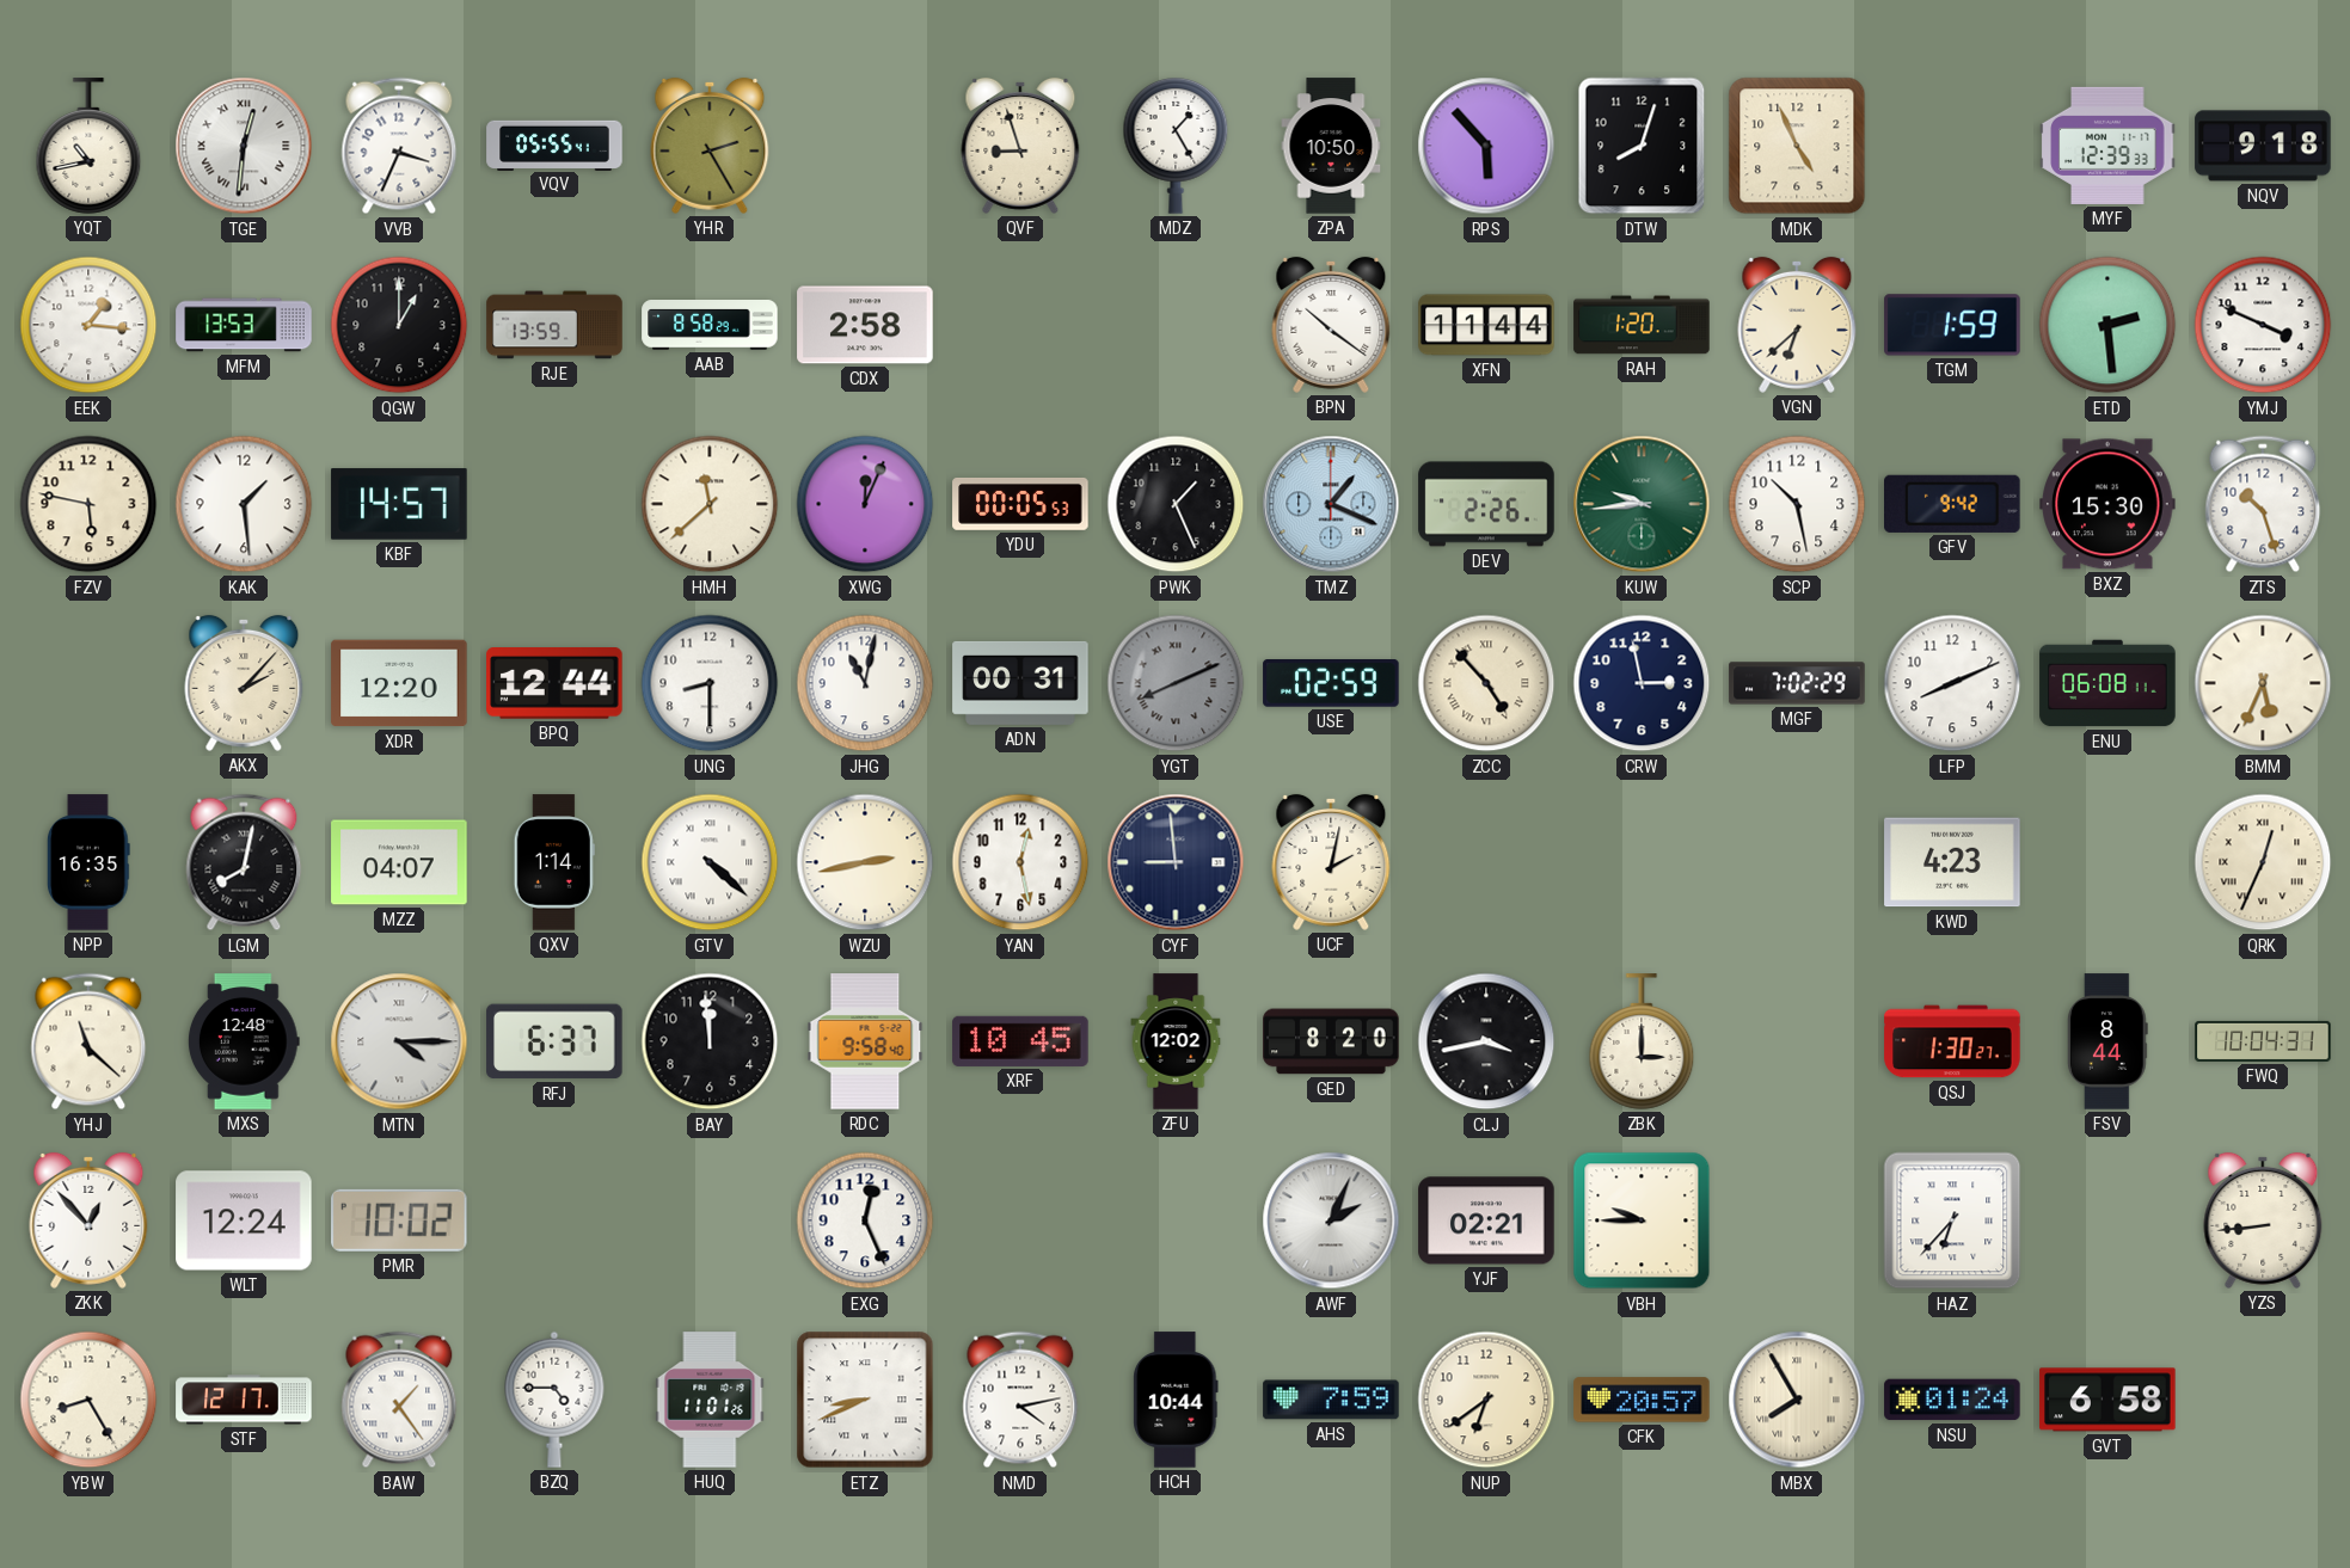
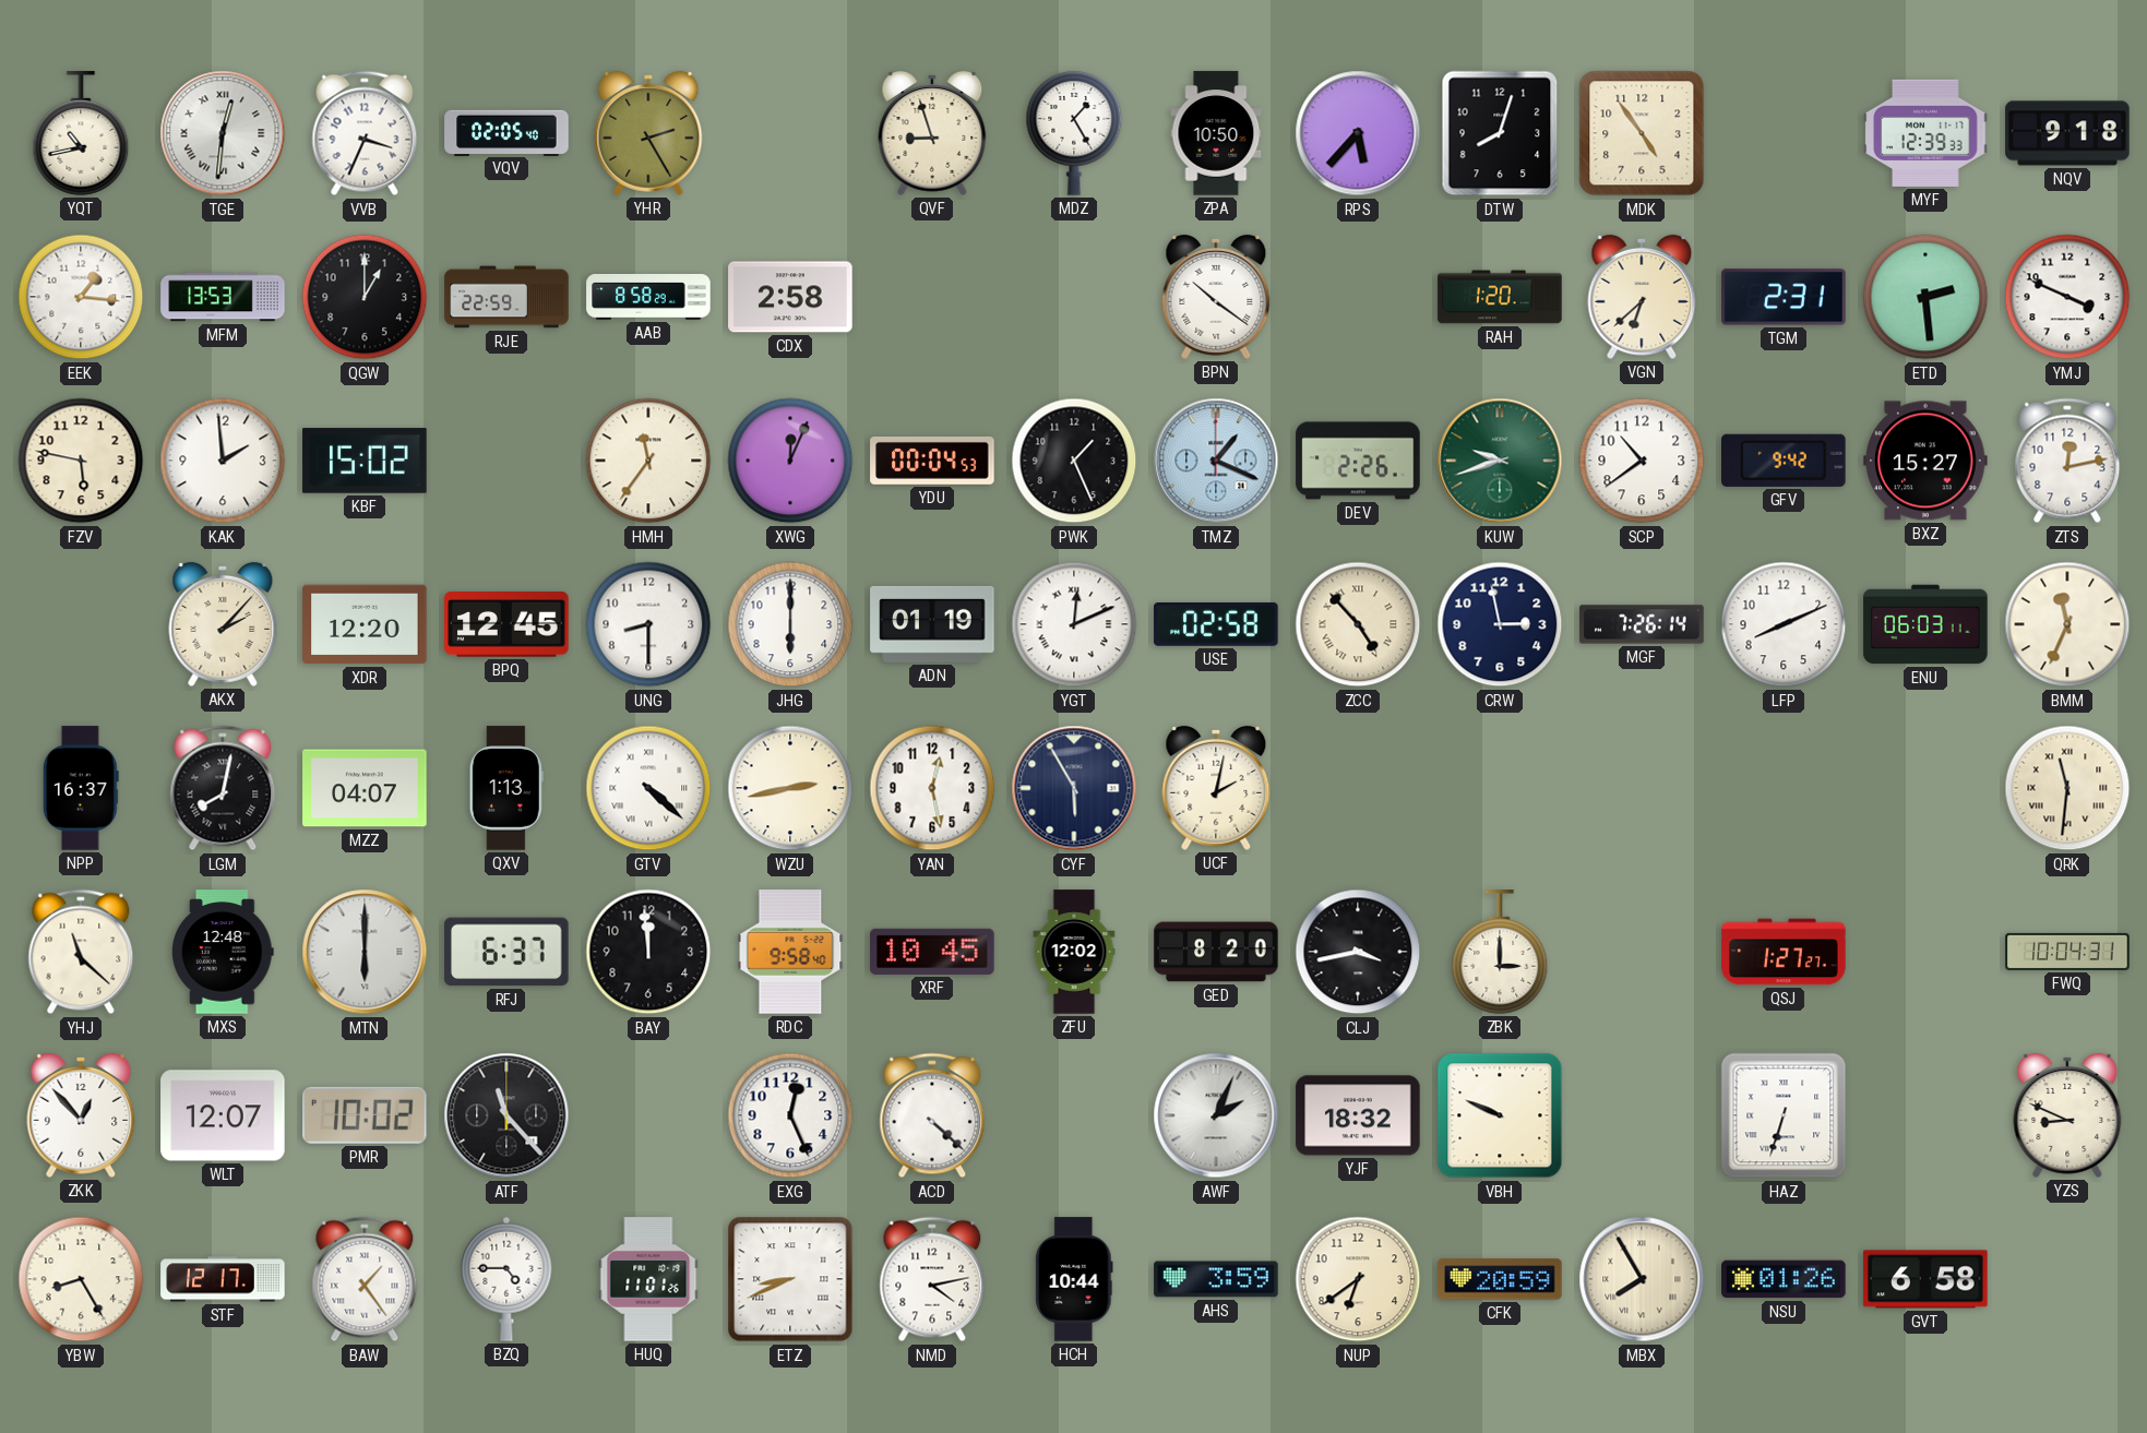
VQV: 05:55 -> 02:05 (506, 132)
RPS: 5:53 -> 5:37 (1358, 133)
MDK: 4:56 -> 4:54 (1642, 133)
RJE: 13:59 -> 22:59 (506, 297)
XFN: 11:44 -> none (1486, 325)
TGM: 1:59 -> 2:31 (1784, 297)
KAK: 1:29 -> 1:59 (223, 461)
KBF: 14:57 -> 15:02 (365, 461)
HMH: 11:38 -> 11:36 (648, 461)
YDU: 00:05 -> 00:04 (932, 461)
KUW: 9:44 -> 9:42 (1500, 461)
SCP: 10:28 -> 10:39 (1642, 461)
BXZ: 15:30 -> 15:27 (1925, 461)
ZTS: 10:27 -> 12:13 (2067, 461)
BPQ: 12:44 -> 12:45 (506, 625)
JHG: 11:02 -> 6:00 (790, 624)
ADN: 00:31 -> 01:19 (932, 624)
YGT: 8:11 -> 12:11 (1074, 624)
YGT dial: grey -> white (1074, 624)
USE: 02:59 -> 02:58 (1216, 625)
MGF: 7:02 -> 7:26 (1642, 624)
ENU: 06:08 -> 06:03 (1925, 624)
BMM: 5:34 -> 11:34 (2067, 624)
NPP: 16:35 -> 16:37 (81, 788)
QXV: 1:14 -> 1:13 (506, 788)
CYF: 8:59 -> 5:55 (1074, 788)
KWD: 4:23 -> none (1952, 862)
QRK: 12:34 -> 11:31 (2067, 788)
MTN: 4:15 -> 6:00 (365, 952)
QSJ: 1:30 -> 1:27 (1784, 952)
FSV: 8:44 -> none (2107, 1041)
WLT: 12:24 -> 12:07 (223, 1115)
ATF: none -> 11:23 (506, 1115)
ACD: none -> 4:22 (932, 1115)
YJF: 02:21 -> 18:32 (1358, 1115)
VBH: 9:45 -> 9:49 (1500, 1115)
HAZ: 6:37 -> 6:33 (1784, 1115)
YZS: 8:44 -> 8:49 (2067, 1115)
AHS: 7:59 -> 3:59 (1216, 1279)
CFK: 20:57 -> 20:59 (1500, 1279)
NSU: 01:24 -> 01:26 (1784, 1279)
